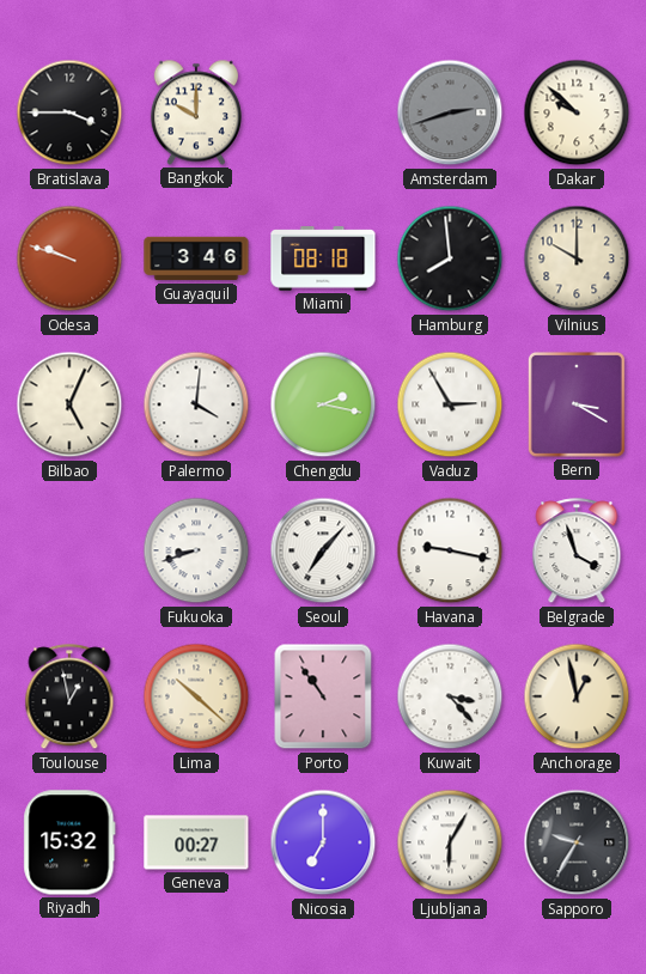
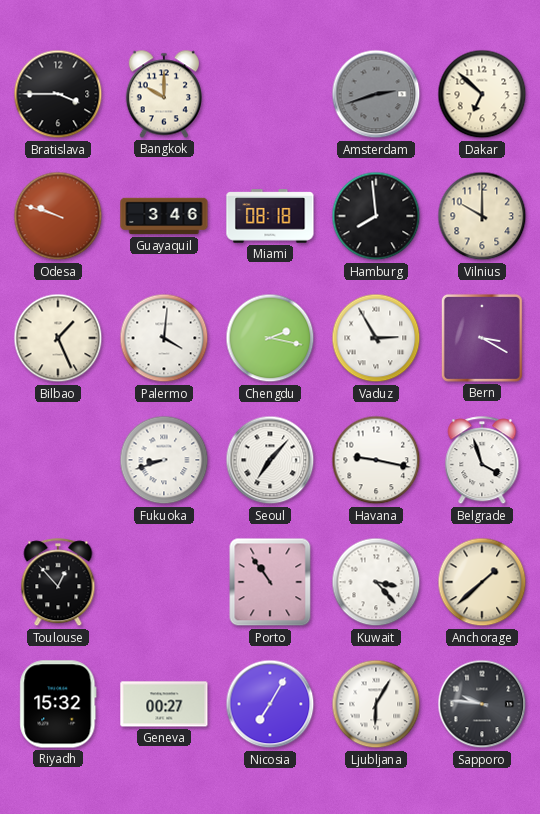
Dakar: 9:52 -> 6:52 (482, 94)
Bilbao: 5:04 -> 1:26 (58, 338)
Toulouse: 12:58 -> 12:53 (58, 583)
Lima: 10:22 -> none (196, 696)
Anchorage: 12:58 -> 1:38 (482, 582)
Nicosia: 7:00 -> 7:05 (270, 704)
Sapporo: 9:35 -> 9:46 (482, 704)
